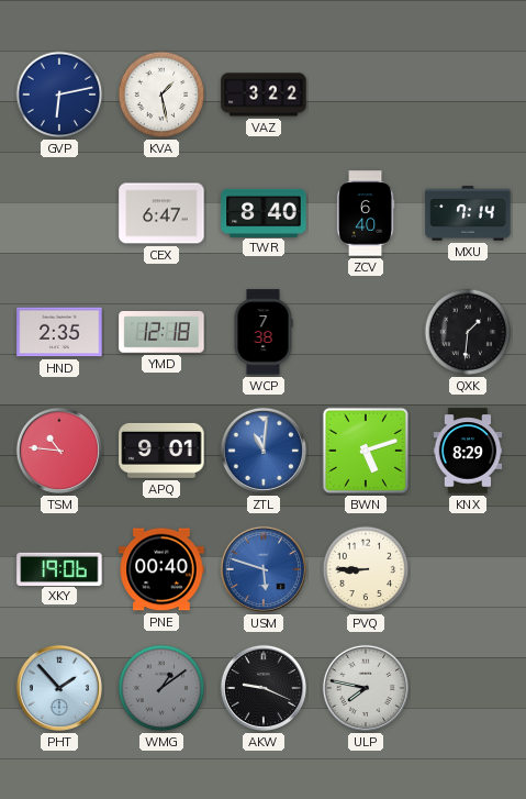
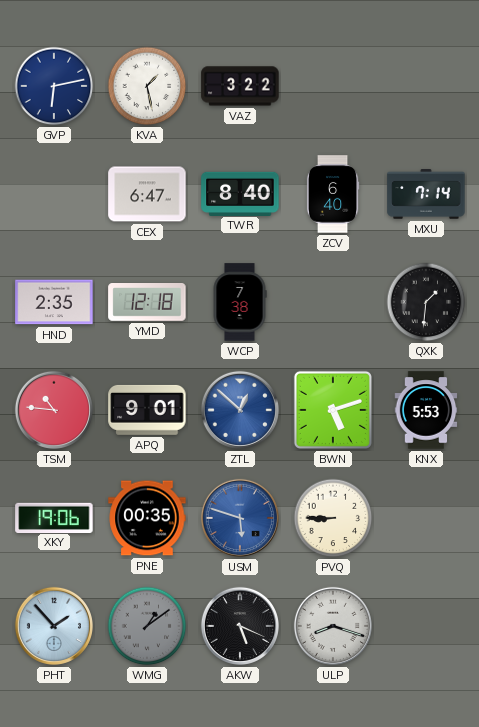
ZTL: 11:01 -> 12:52 (240, 410)
KNX: 8:29 -> 5:53 (426, 410)
PNE: 00:40 -> 00:35 (147, 518)
AKW: 9:19 -> 5:19 (240, 626)
ULP: 7:47 -> 8:18 (333, 626)
